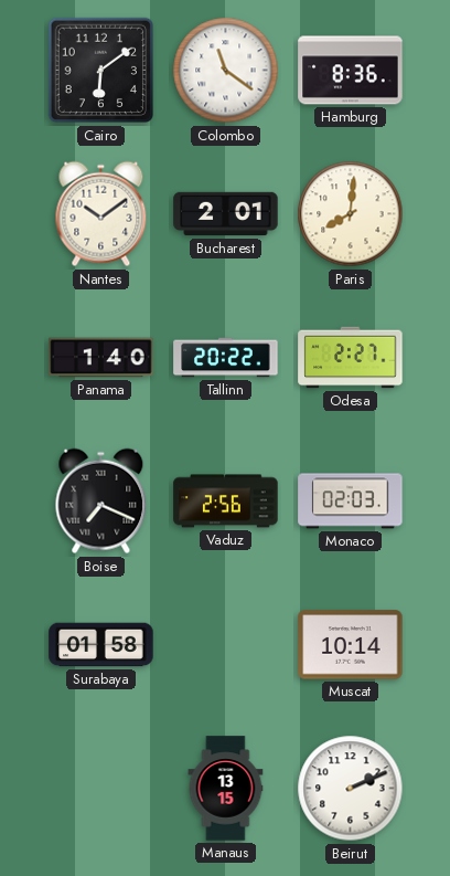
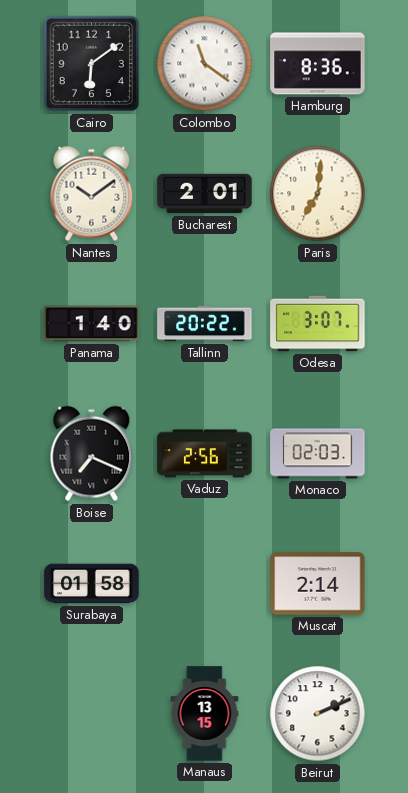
Paris: 8:01 -> 7:01 (318, 194)
Odesa: 2:27 -> 3:07 (318, 324)
Muscat: 10:14 -> 2:14 (318, 584)
